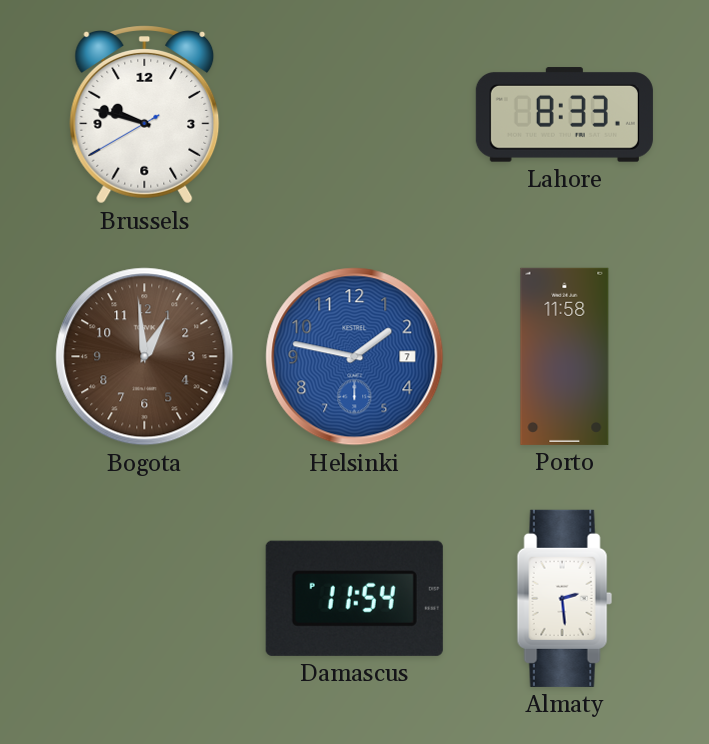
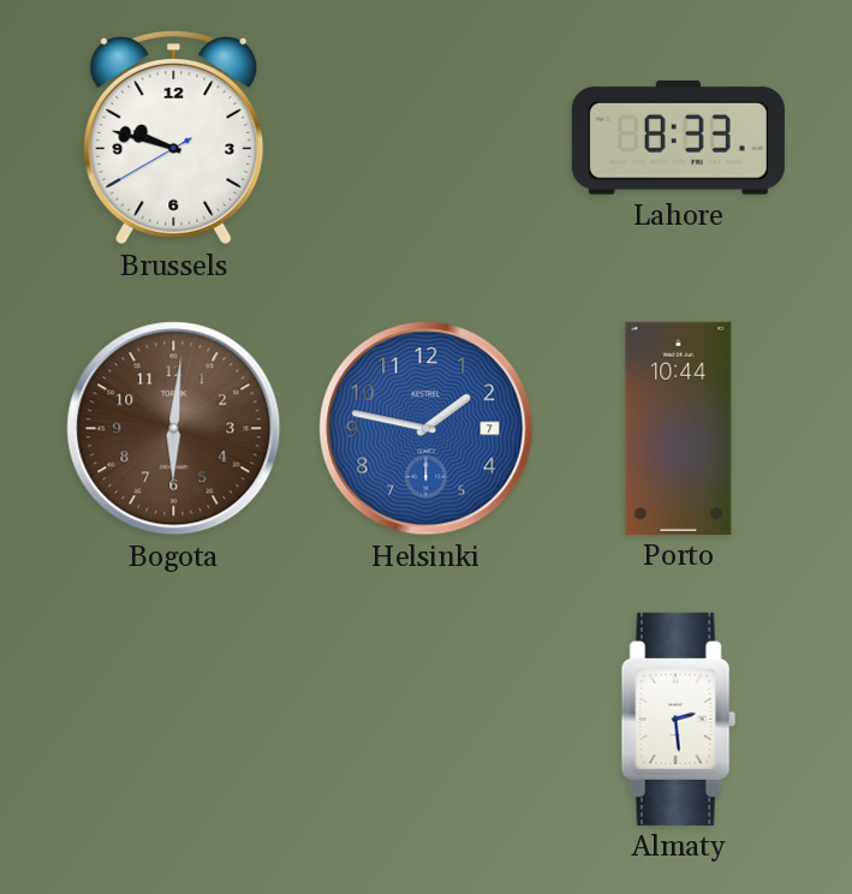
Bogota: 12:59 -> 6:01 (174, 429)
Porto: 11:58 -> 10:44 (679, 428)
Damascus: 11:54 -> none (354, 598)
